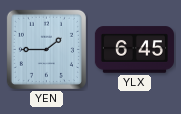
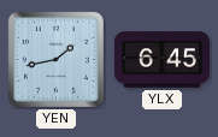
YEN: 1:45 -> 1:43 (55, 59)
